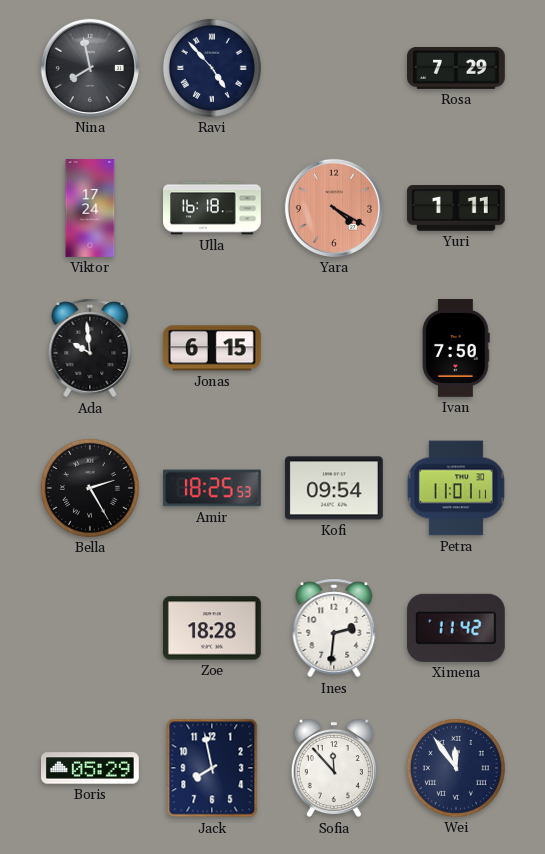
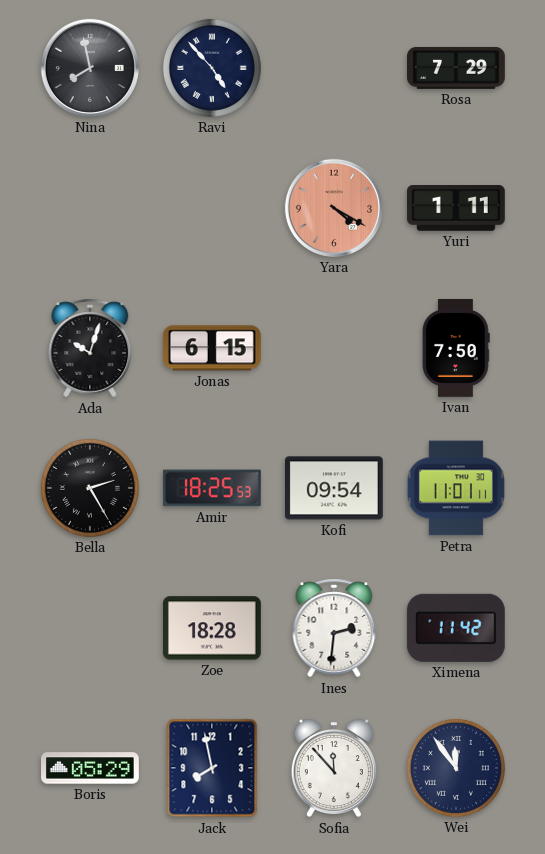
Viktor: 17:24 -> none (90, 209)
Ulla: 16:18 -> none (213, 208)
Ada: 9:59 -> 10:03 (90, 348)
